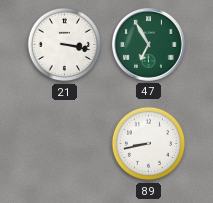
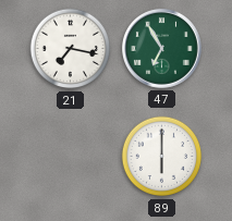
21: 3:17 -> 7:17 (71, 49)
89: 8:43 -> 6:00 (162, 157)
